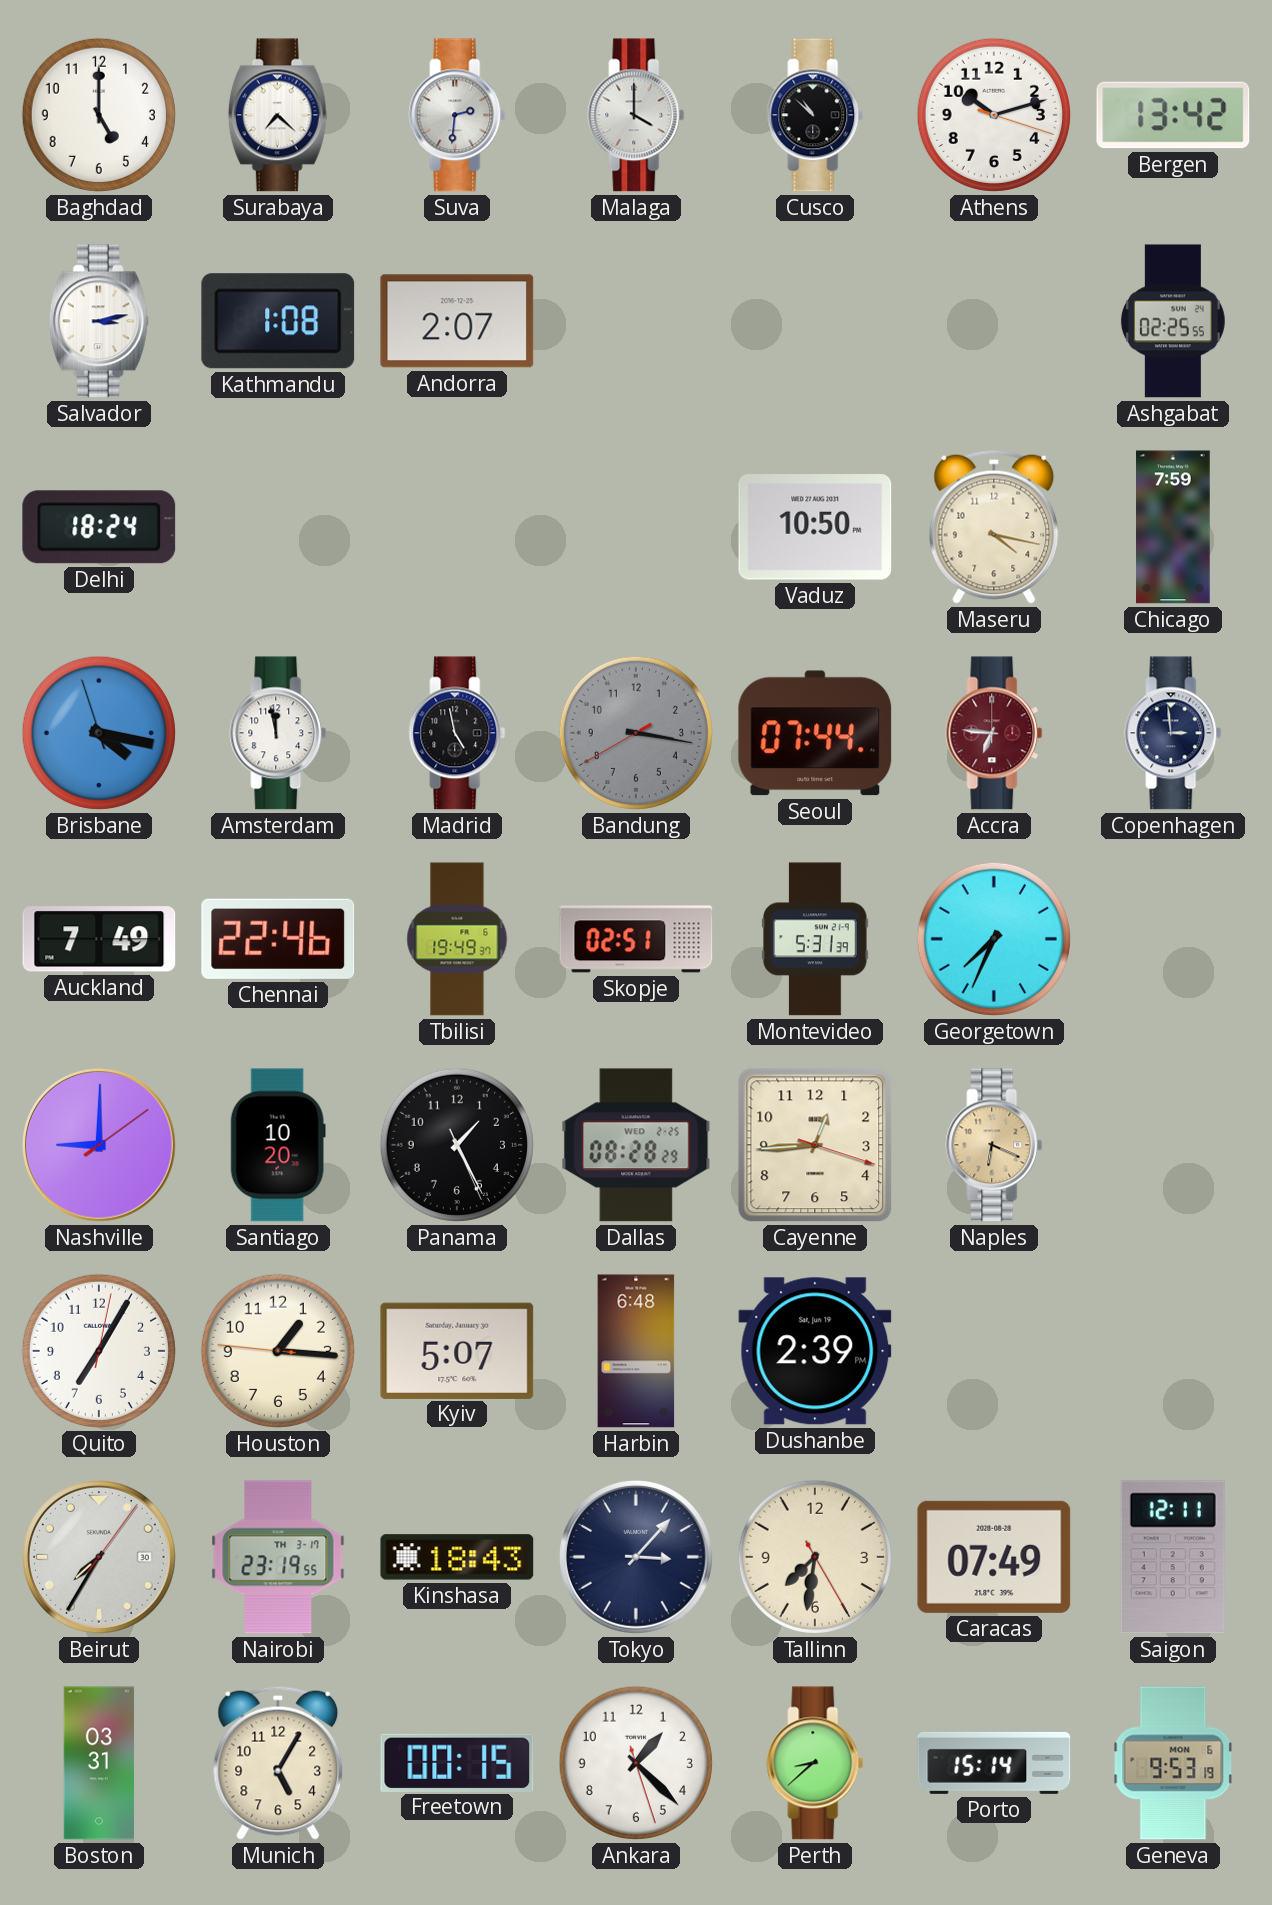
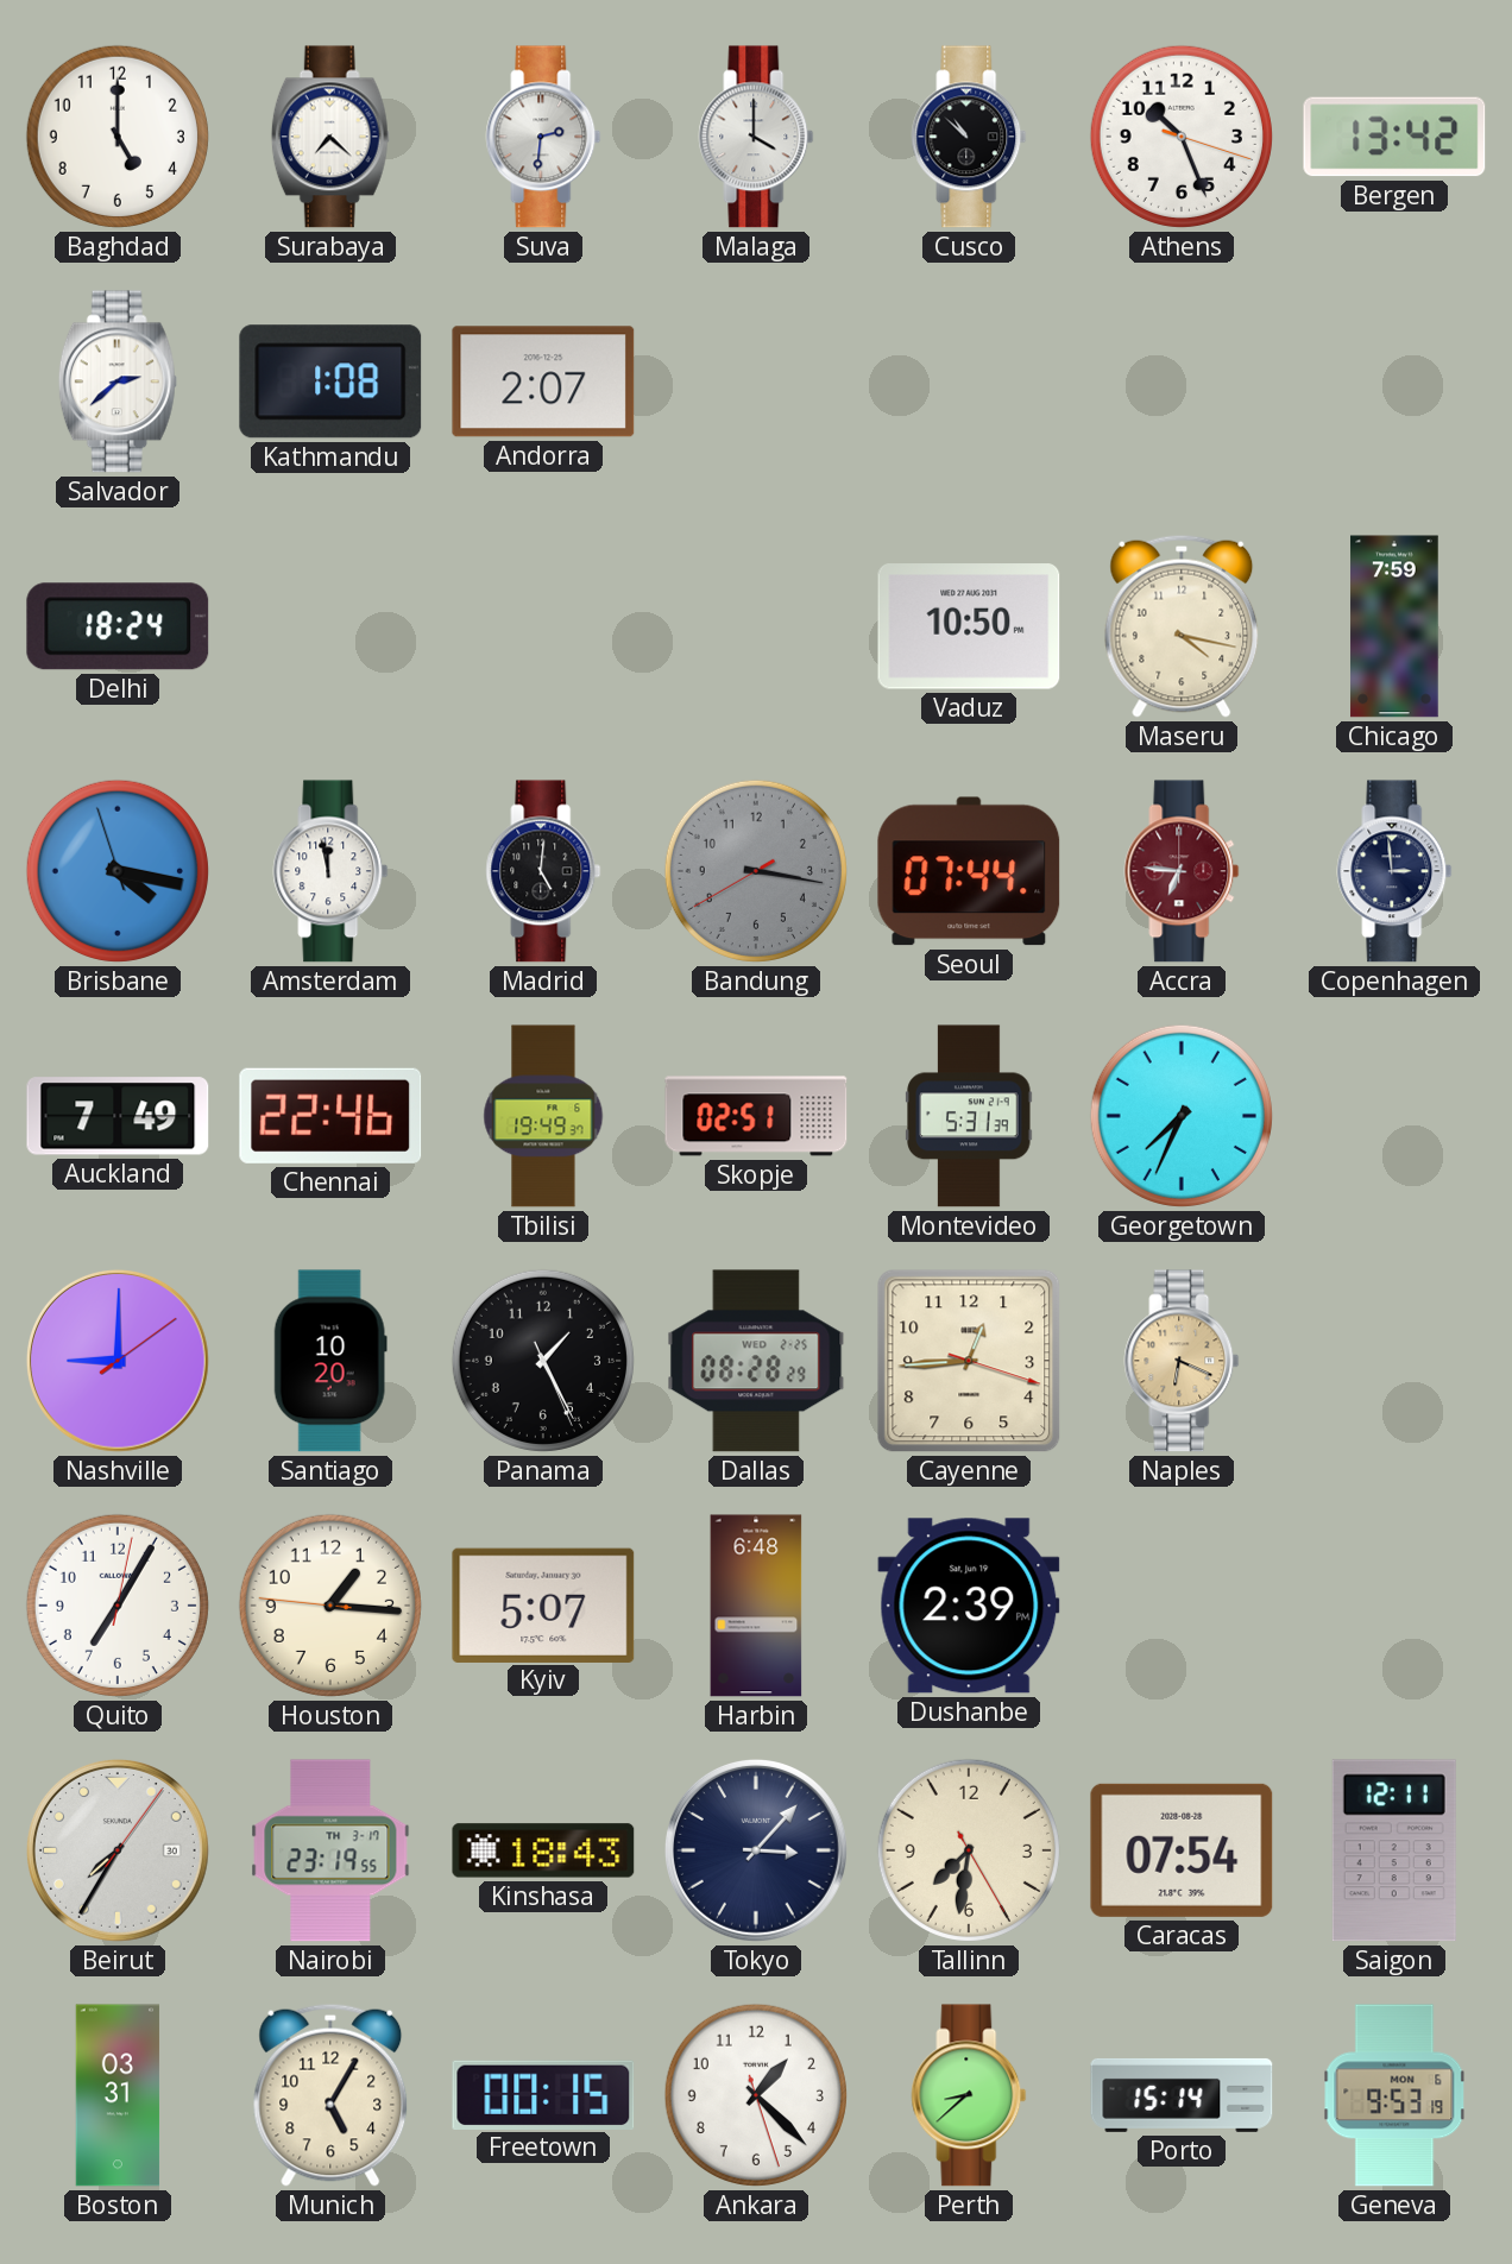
Athens: 10:12 -> 10:26 (1182, 137)
Salvador: 3:13 -> 2:38 (118, 381)
Ashgabat: 02:25 -> none (1173, 321)
Madrid: 4:58 -> 5:01 (543, 871)
Caracas: 07:49 -> 07:54 (1182, 1850)
